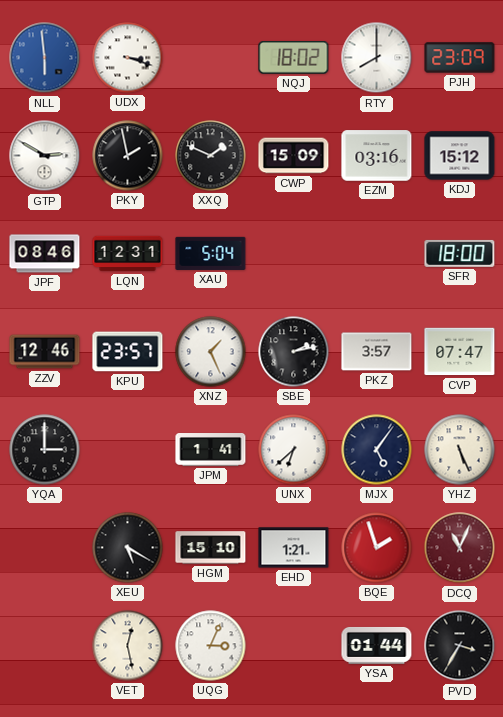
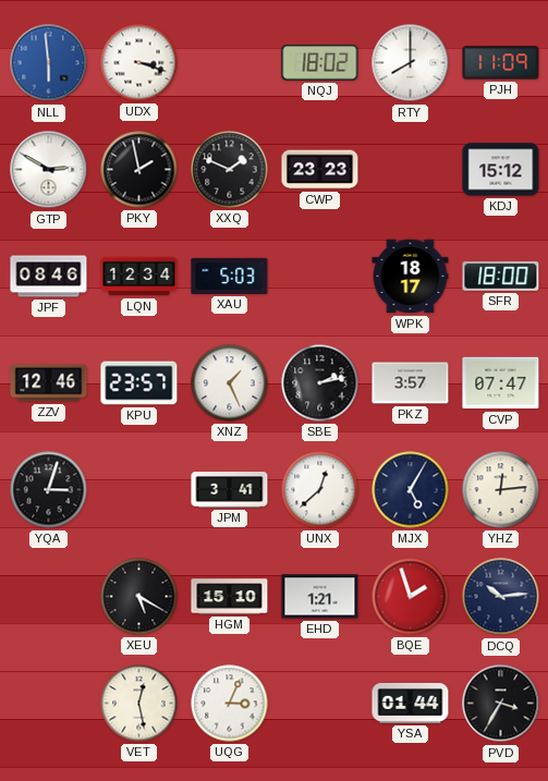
PJH: 23:09 -> 11:09 (501, 63)
CWP: 15:09 -> 23:23 (320, 170)
EZM: 03:16 -> none (377, 156)
LQN: 12:31 -> 12:34 (139, 277)
XAU: 5:04 -> 5:03 (230, 276)
WPK: none -> 18:17 (411, 277)
YQA: 3:00 -> 3:03 (49, 490)
JPM: 1:41 -> 3:41 (230, 490)
UNX: 6:38 -> 12:38 (320, 490)
MJX: 5:06 -> 5:05 (411, 490)
YHZ: 5:26 -> 12:14 (501, 490)
DCQ: 11:04 -> 10:14 (501, 597)
DCQ dial: burgundy -> navy (501, 597)
